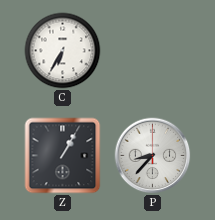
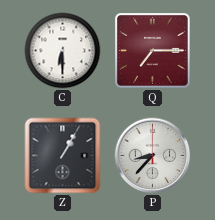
C: 6:35 -> 6:30 (63, 51)
Q: none -> 7:15 (153, 51)
